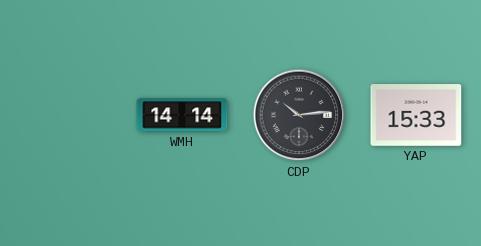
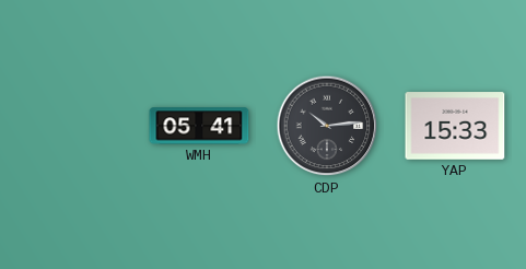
WMH: 14:14 -> 05:41 (199, 126)
